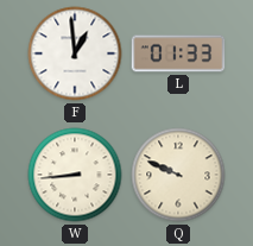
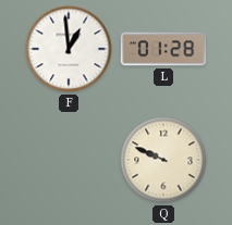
L: 01:33 -> 01:28 (163, 49)
W: 8:44 -> none (75, 175)
